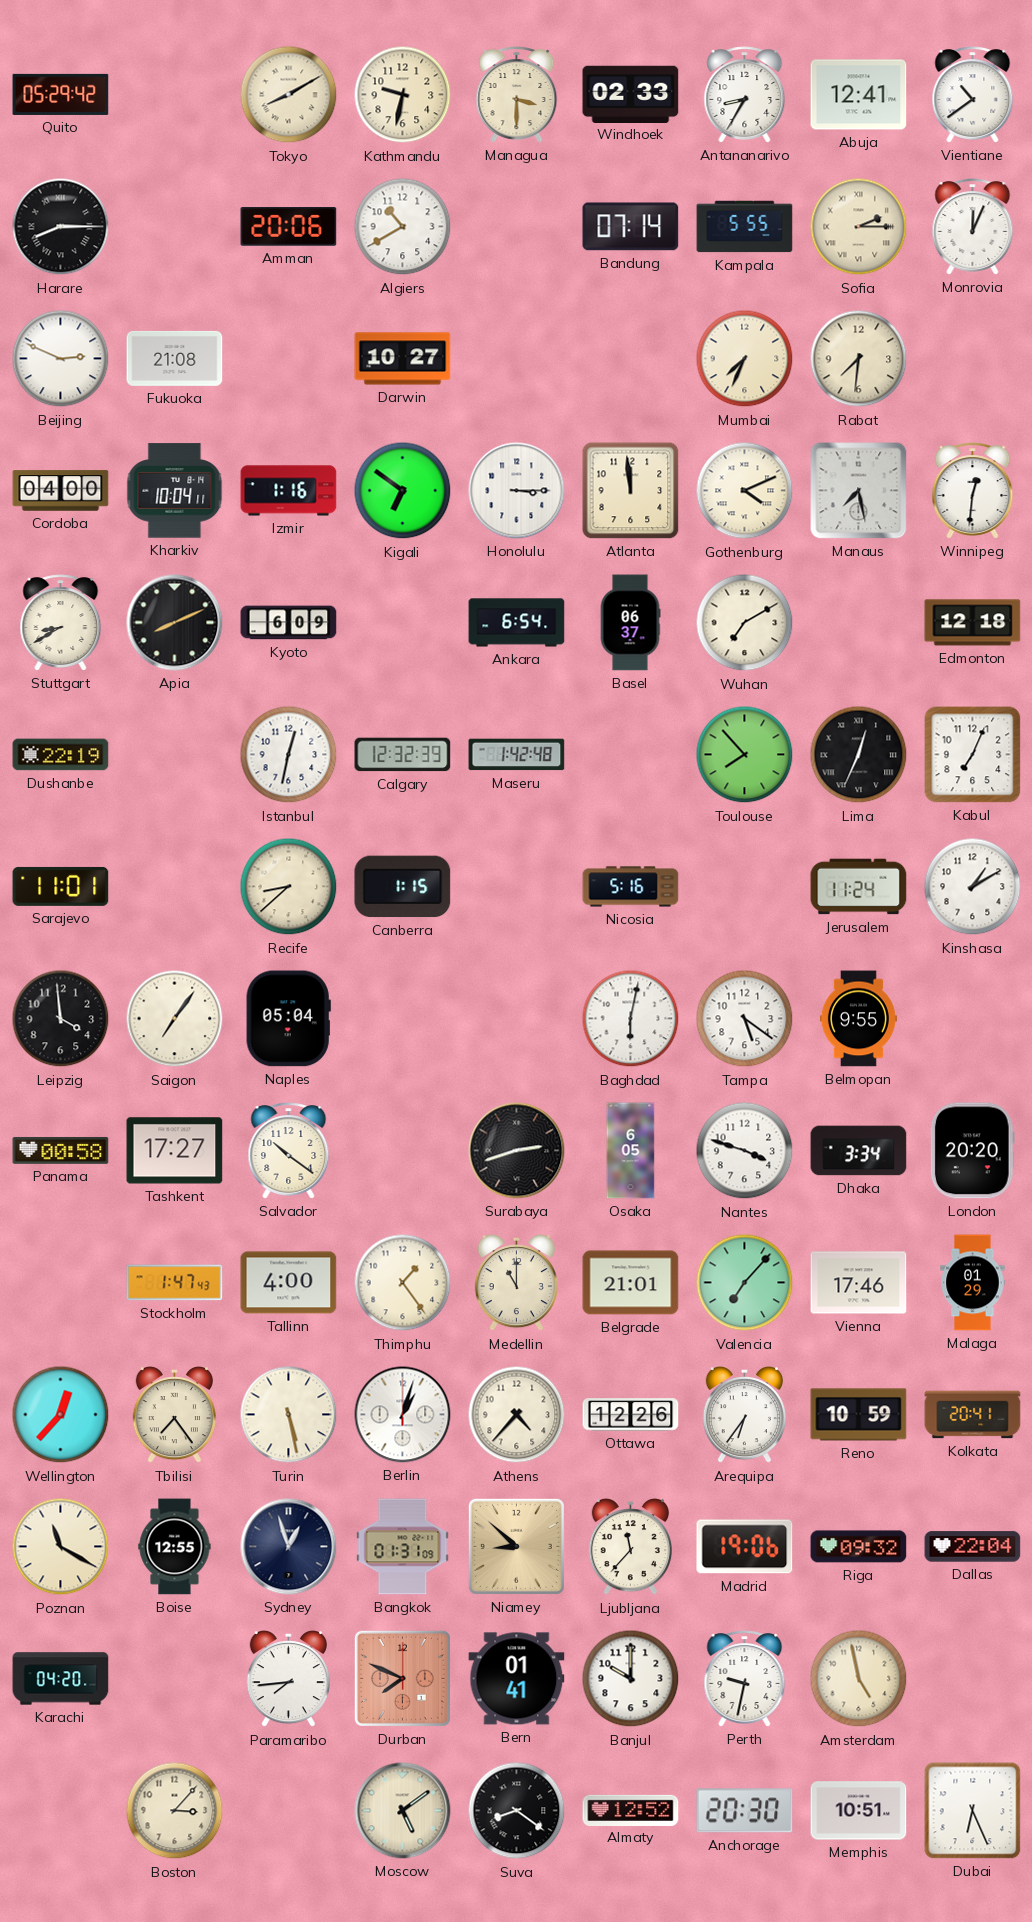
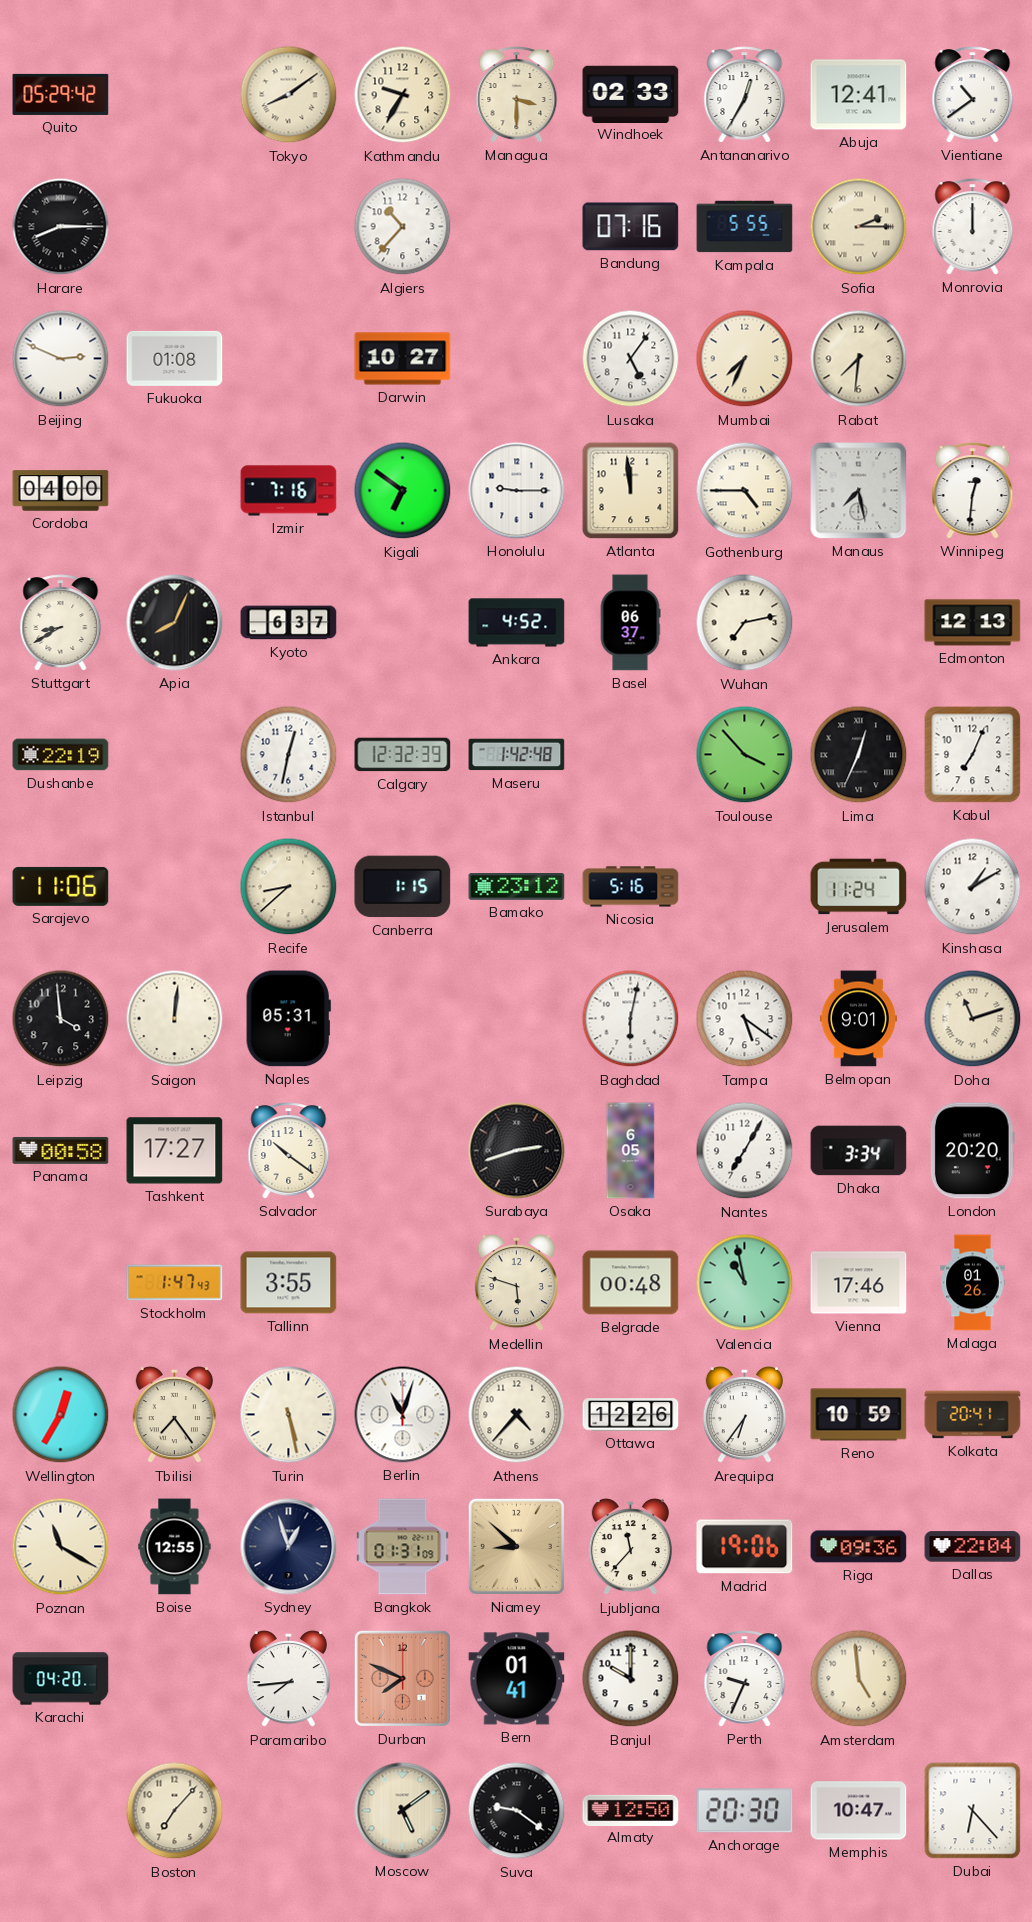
Tokyo: 8:10 -> 8:09 (289, 95)
Kathmandu: 9:32 -> 9:35 (403, 95)
Antananarivo: 8:35 -> 12:35 (745, 95)
Amman: 20:06 -> none (289, 227)
Algiers: 10:40 -> 10:37 (403, 227)
Bandung: 07:14 -> 07:16 (631, 227)
Monrovia: 12:04 -> 12:00 (973, 227)
Fukuoka: 21:08 -> 01:08 (175, 358)
Lusaka: none -> 5:06 (631, 359)
Kharkiv: 10:04 -> none (175, 491)
Izmir: 1:16 -> 7:16 (289, 491)
Honolulu: 3:15 -> 9:15 (517, 491)
Gothenburg: 4:11 -> 4:45 (745, 491)
Apia: 8:11 -> 8:04 (175, 623)
Kyoto: 6:09 -> 6:37 (289, 623)
Ankara: 6:54 -> 4:52 (517, 623)
Wuhan: 7:10 -> 7:13 (745, 623)
Edmonton: 12:18 -> 12:13 (973, 623)
Toulouse: 7:53 -> 3:53 (745, 755)
Sarajevo: 11:01 -> 11:06 (61, 886)
Bamako: none -> 23:12 (517, 887)
Saigon: 7:06 -> 12:01 (175, 1019)
Naples: 05:04 -> 05:31 (288, 1019)
Belmopan: 9:55 -> 9:01 (858, 1019)
Doha: none -> 11:12 (973, 1019)
Nantes: 3:48 -> 7:05 (745, 1151)
Tallinn: 4:00 -> 3:55 (289, 1283)
Thimphu: 1:24 -> none (403, 1283)
Medellin: 11:00 -> 5:48 (516, 1283)
Belgrade: 21:01 -> 00:48 (631, 1283)
Valencia: 7:07 -> 10:58 (745, 1283)
Malaga: 01:29 -> 01:26 (973, 1283)
Wellington: 12:37 -> 12:35 (61, 1415)
Berlin: 1:03 -> 11:03 (403, 1415)
Riga: 09:32 -> 09:36 (859, 1547)
Perth: 9:32 -> 9:34 (745, 1679)
Amsterdam: 4:58 -> 4:59 (859, 1679)
Boston: 3:07 -> 7:07 (175, 1811)
Suva: 8:21 -> 9:21 (517, 1811)
Almaty: 12:52 -> 12:50 (631, 1810)
Memphis: 10:51 -> 10:47 (859, 1811)
Dubai: 6:26 -> 6:23 (973, 1811)
